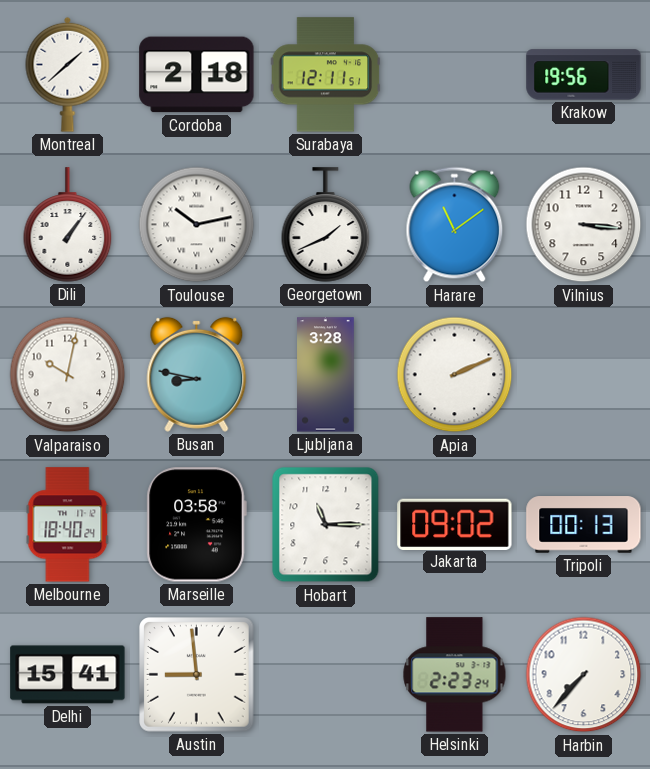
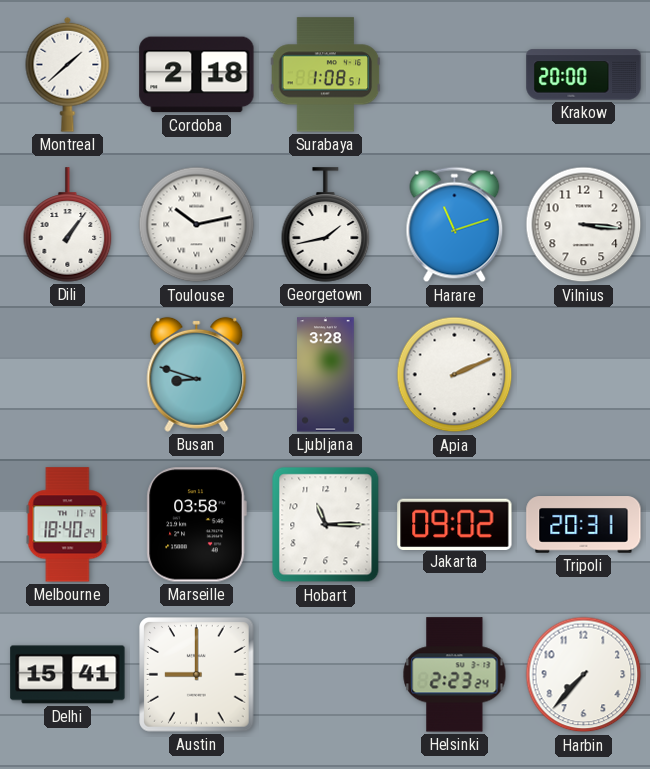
Surabaya: 12:11 -> 1:08 (326, 75)
Krakow: 19:56 -> 20:00 (584, 75)
Georgetown: 1:41 -> 1:43 (326, 225)
Harare: 11:09 -> 11:12 (455, 225)
Valparaiso: 10:02 -> none (68, 375)
Busan: 8:47 -> 8:48 (197, 374)
Tripoli: 00:13 -> 20:31 (584, 525)
Austin: 8:59 -> 9:00 (197, 675)
